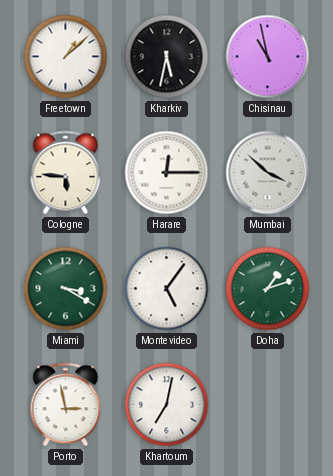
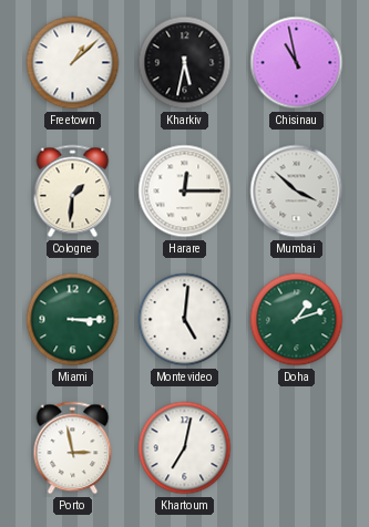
Cologne: 5:46 -> 1:31 (73, 192)
Miami: 3:20 -> 3:15 (73, 320)
Montevideo: 5:06 -> 5:01 (185, 320)
